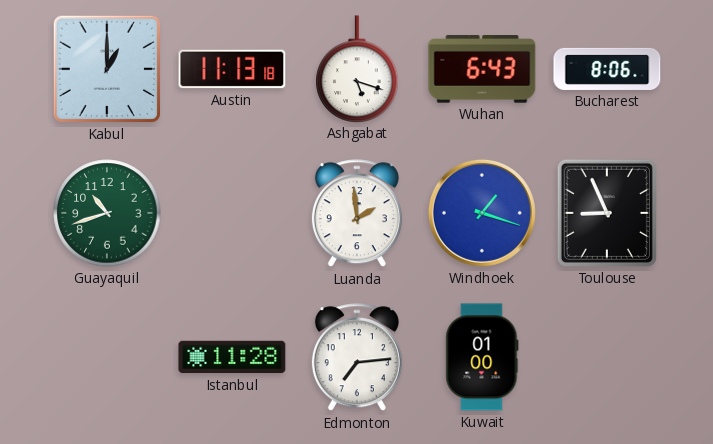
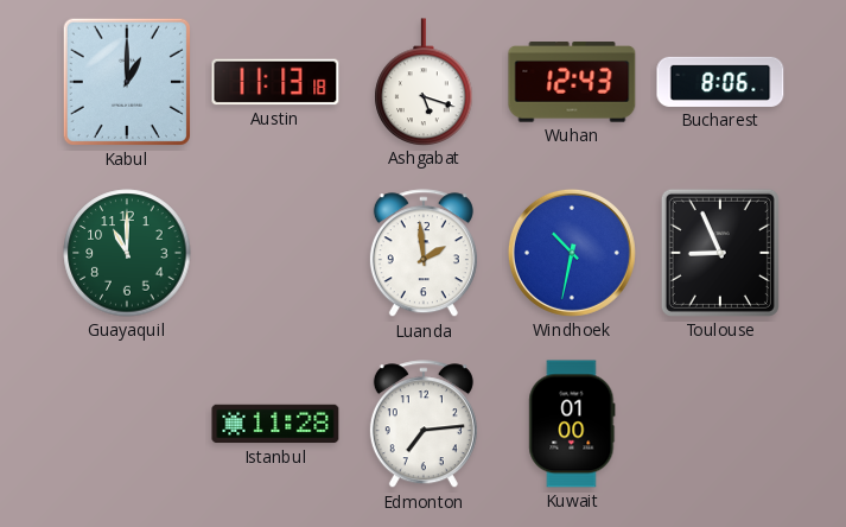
Wuhan: 6:43 -> 12:43 (572, 82)
Guayaquil: 10:42 -> 11:00 (127, 253)
Windhoek: 1:18 -> 10:32 (572, 253)
